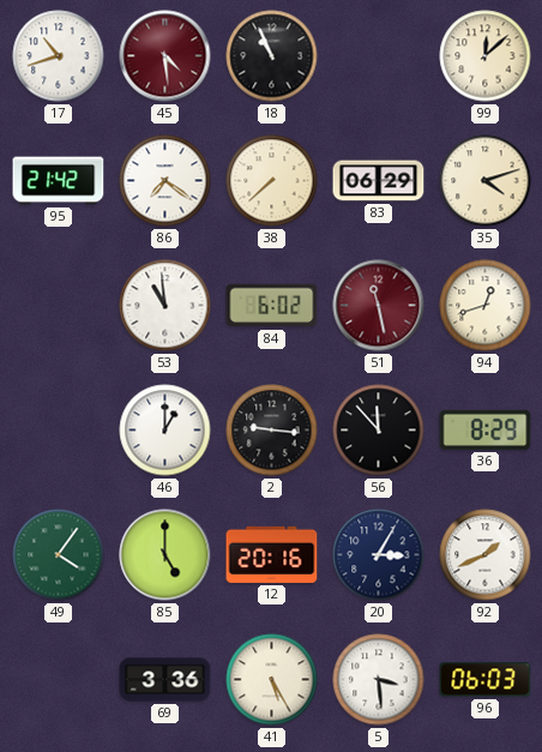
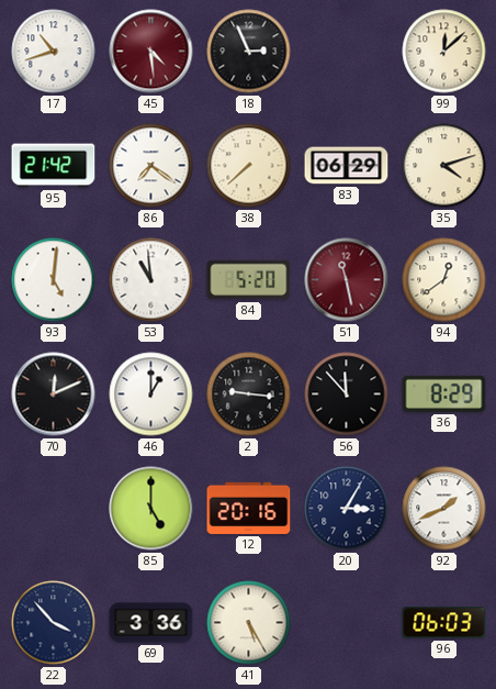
18: 10:56 -> 2:56 (249, 52)
93: none -> 5:01 (54, 280)
84: 6:02 -> 5:20 (249, 280)
94: 12:42 -> 12:39 (444, 280)
70: none -> 12:11 (54, 394)
49: 4:06 -> none (59, 555)
22: none -> 3:53 (54, 623)
5: 3:29 -> none (379, 680)
